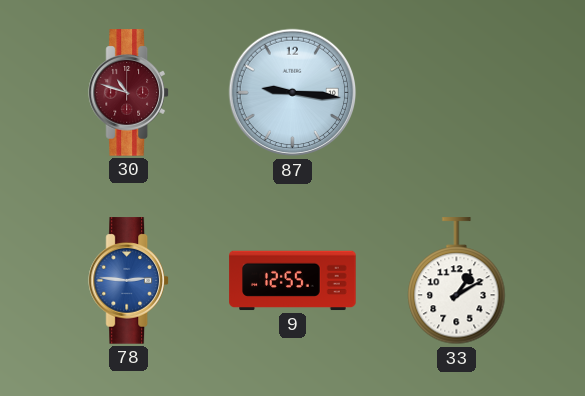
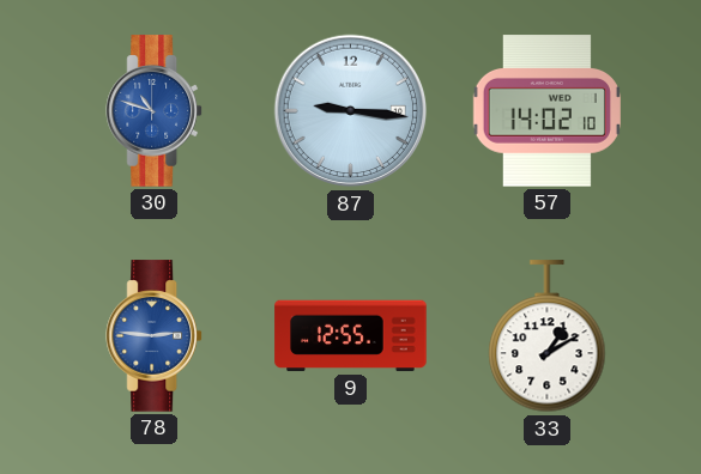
30 dial: burgundy -> blue (153, 111)
57: none -> 14:02 (546, 111)
